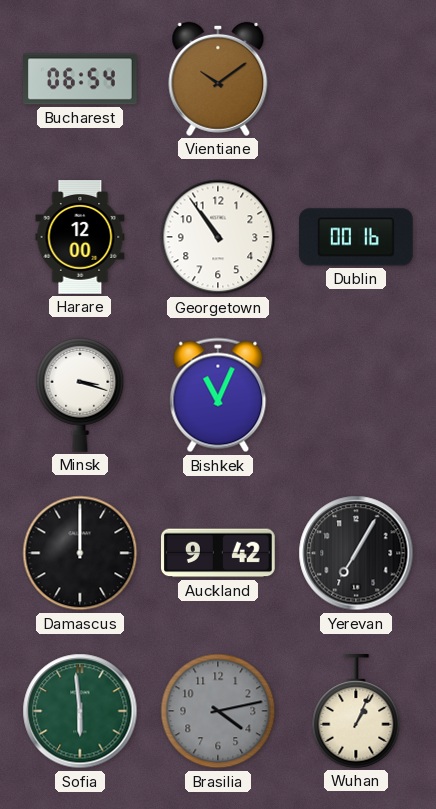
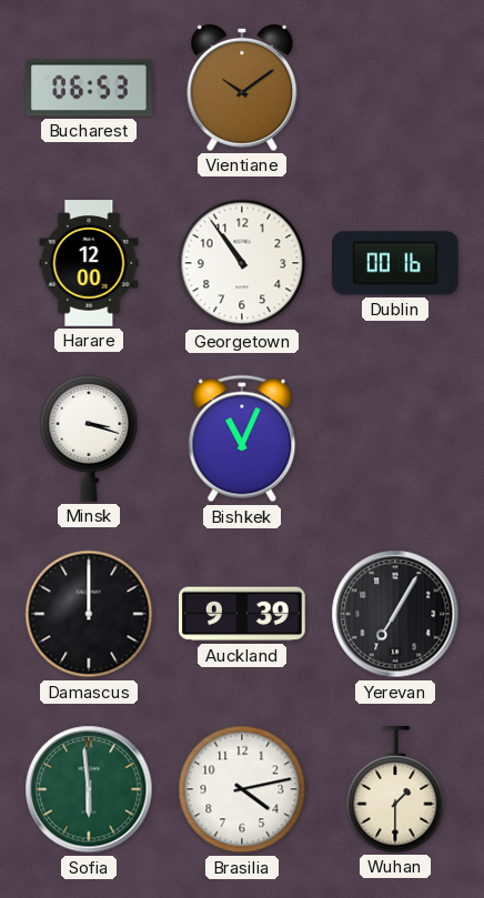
Bucharest: 06:54 -> 06:53 (90, 88)
Auckland: 9:42 -> 9:39 (243, 614)
Brasilia dial: grey -> white (242, 789)
Wuhan: 1:04 -> 1:30 (395, 790)
